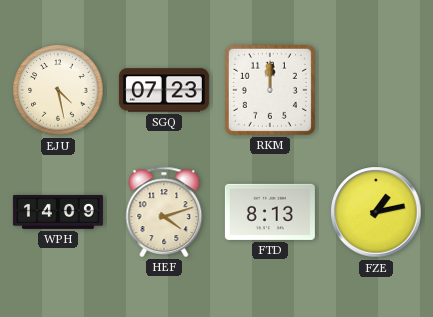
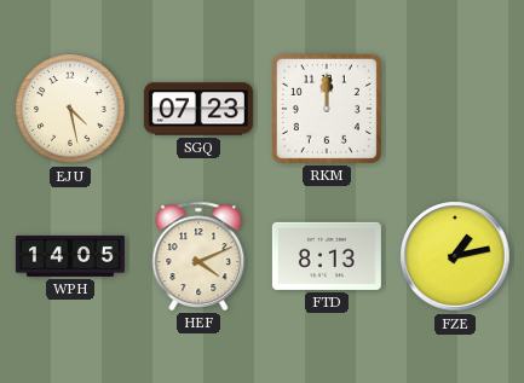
WPH: 14:09 -> 14:05 (70, 256)
HEF: 4:12 -> 4:11 (198, 256)
